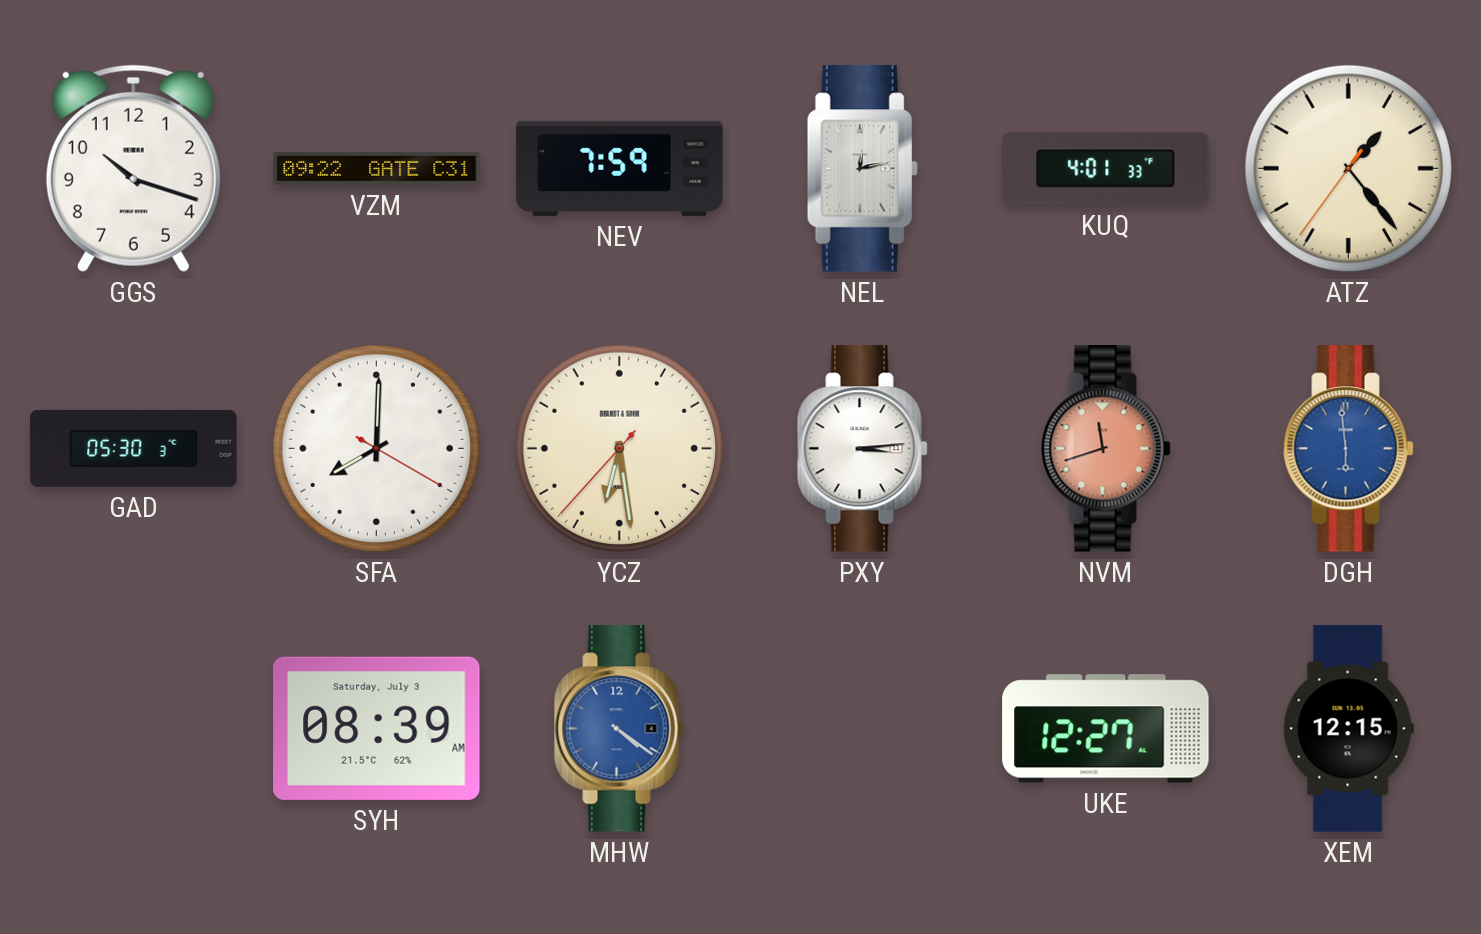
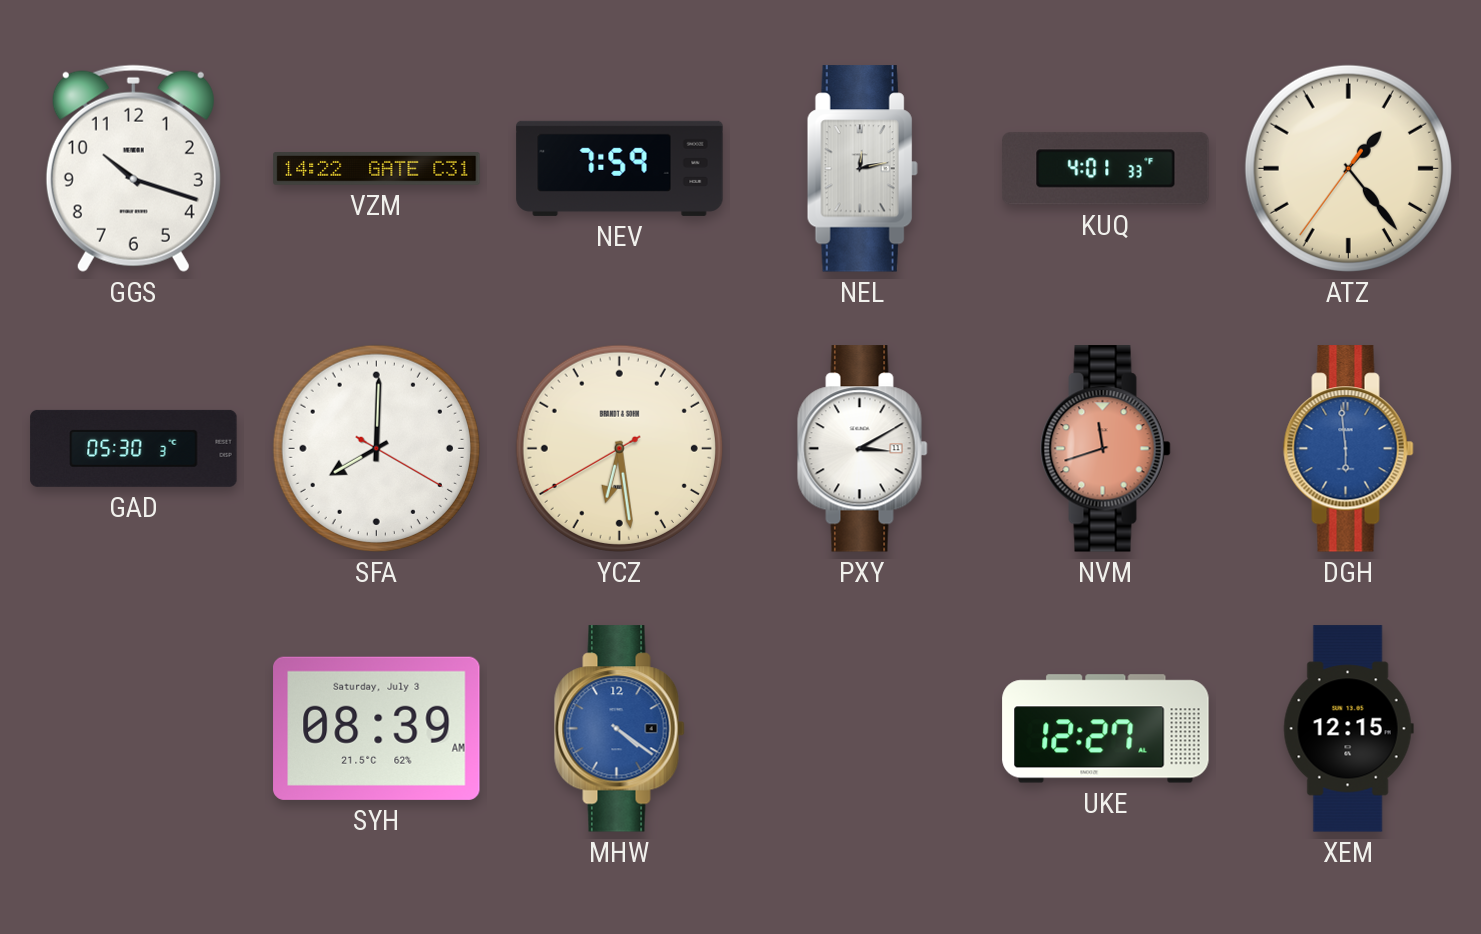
VZM: 09:22 -> 14:22 (377, 169)
YCZ: 6:28:37 -> 6:28:40 (619, 448)
PXY: 3:14 -> 3:10 (863, 449)
